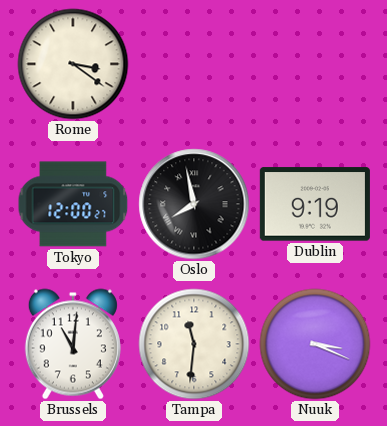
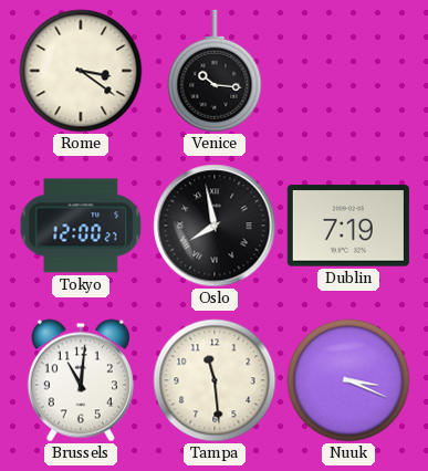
Venice: none -> 10:16 (215, 71)
Dublin: 9:19 -> 7:19 (348, 226)
Tampa: 11:31 -> 11:29 (215, 380)
